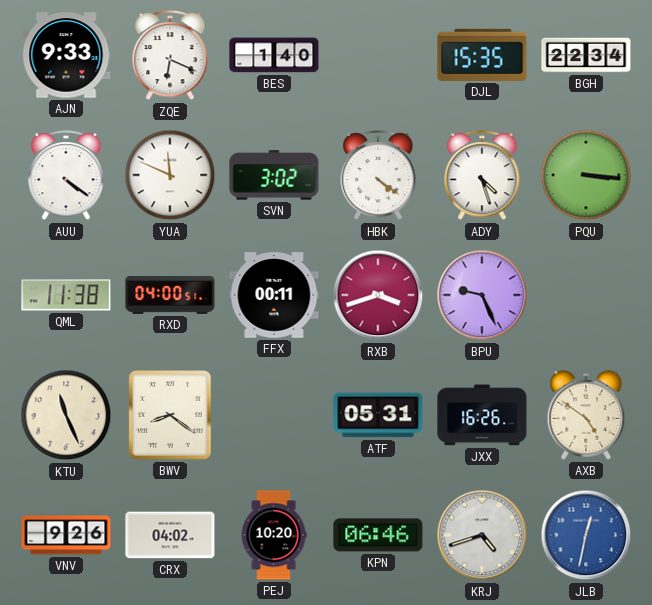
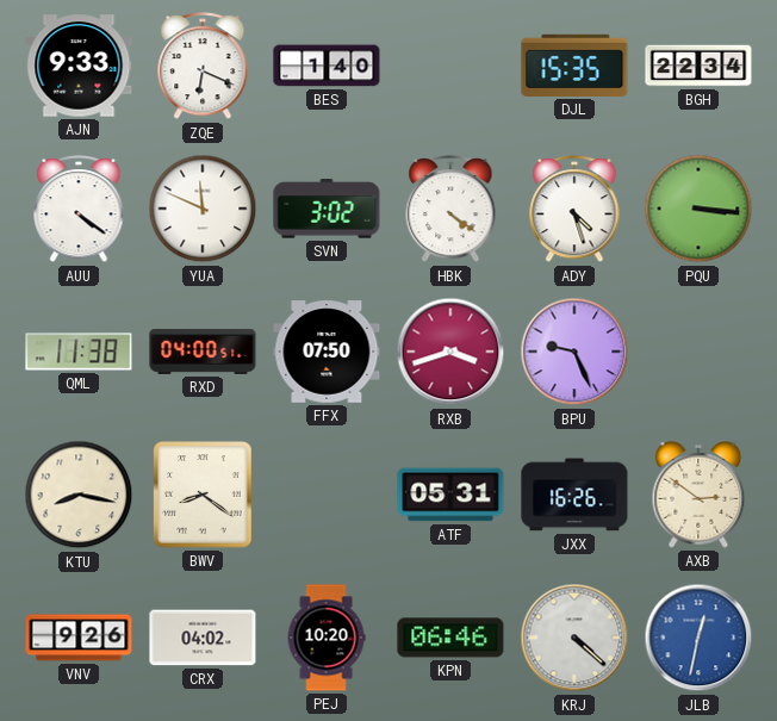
FFX: 00:11 -> 07:50 (327, 352)
KTU: 11:26 -> 8:17 (79, 495)
AXB: 4:51 -> 2:51 (698, 496)
KRJ: 4:42 -> 4:22 (574, 638)
